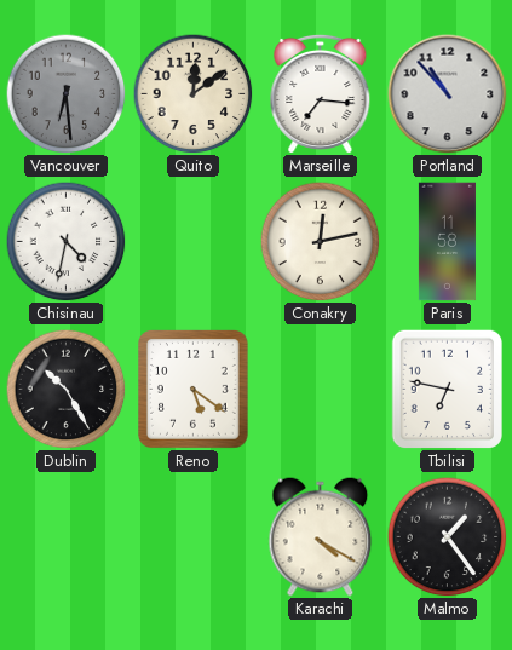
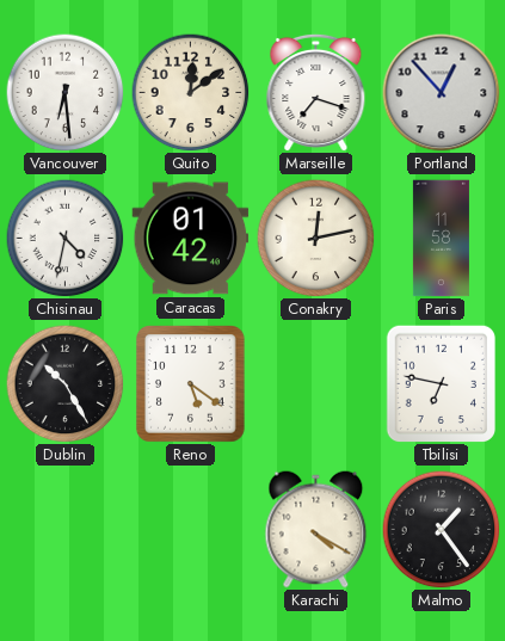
Vancouver dial: grey -> white (66, 93)
Marseille: 7:16 -> 7:18 (316, 92)
Portland: 10:53 -> 12:53 (442, 93)
Caracas: none -> 01:42 (191, 239)
